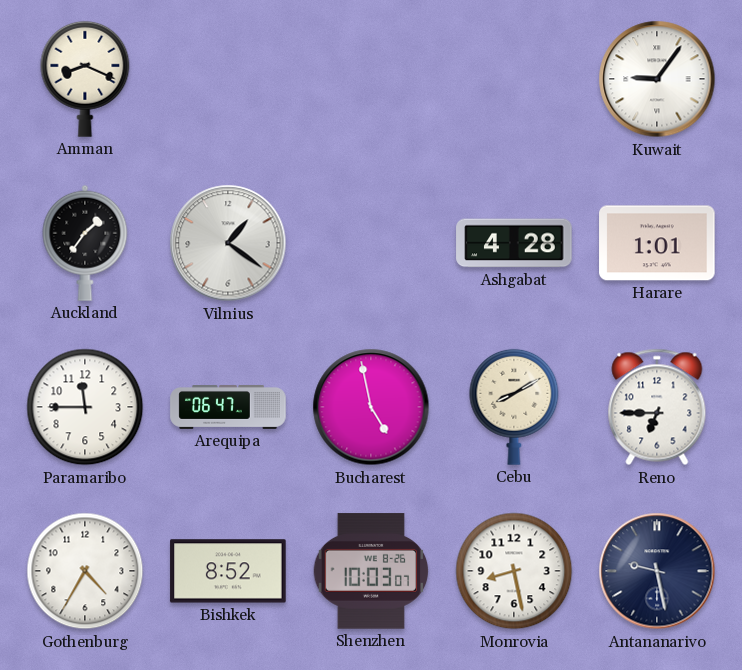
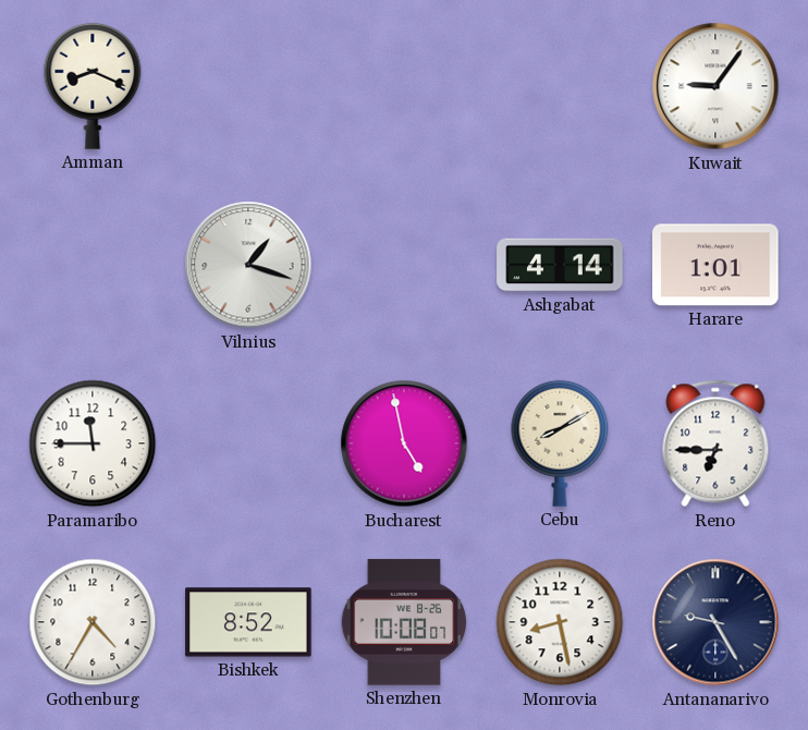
Auckland: 1:36 -> none (85, 243)
Vilnius: 1:21 -> 1:18 (248, 265)
Ashgabat: 4:28 -> 4:14 (560, 265)
Arequipa: 06:47 -> none (228, 408)
Shenzhen: 10:03 -> 10:08 (404, 622)
Antananarivo: 9:28 -> 9:25 (715, 622)
